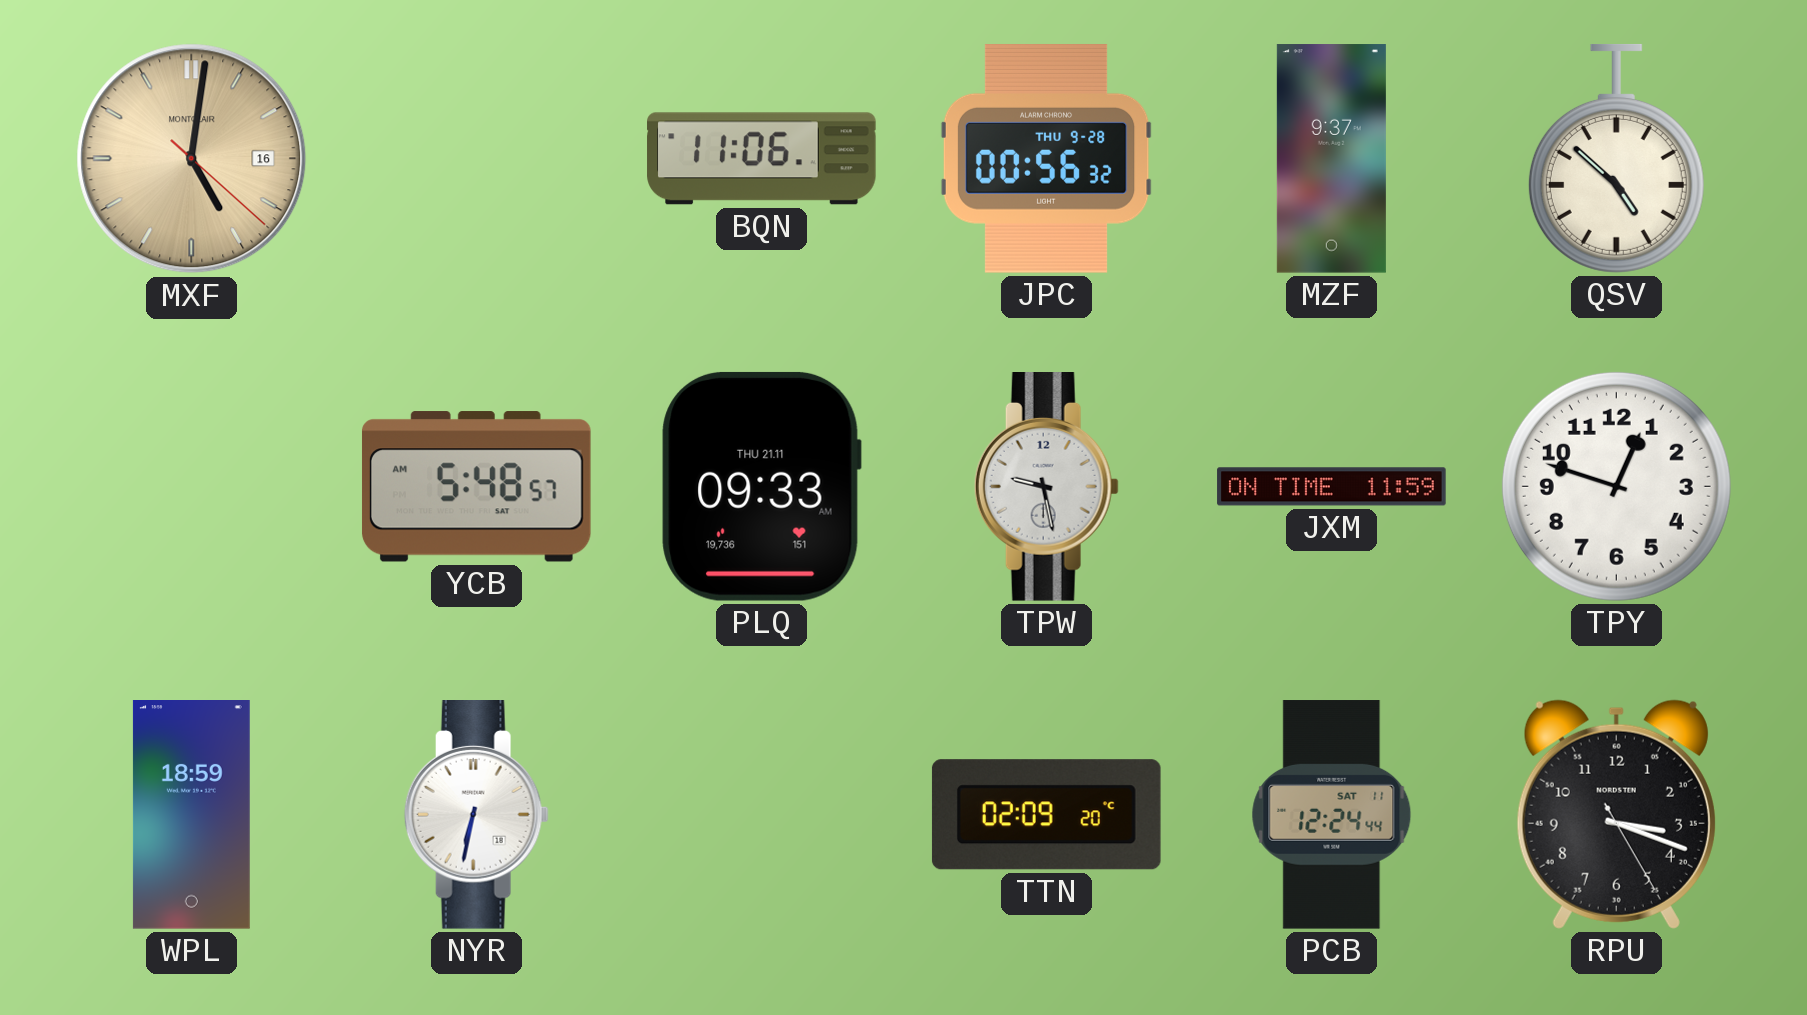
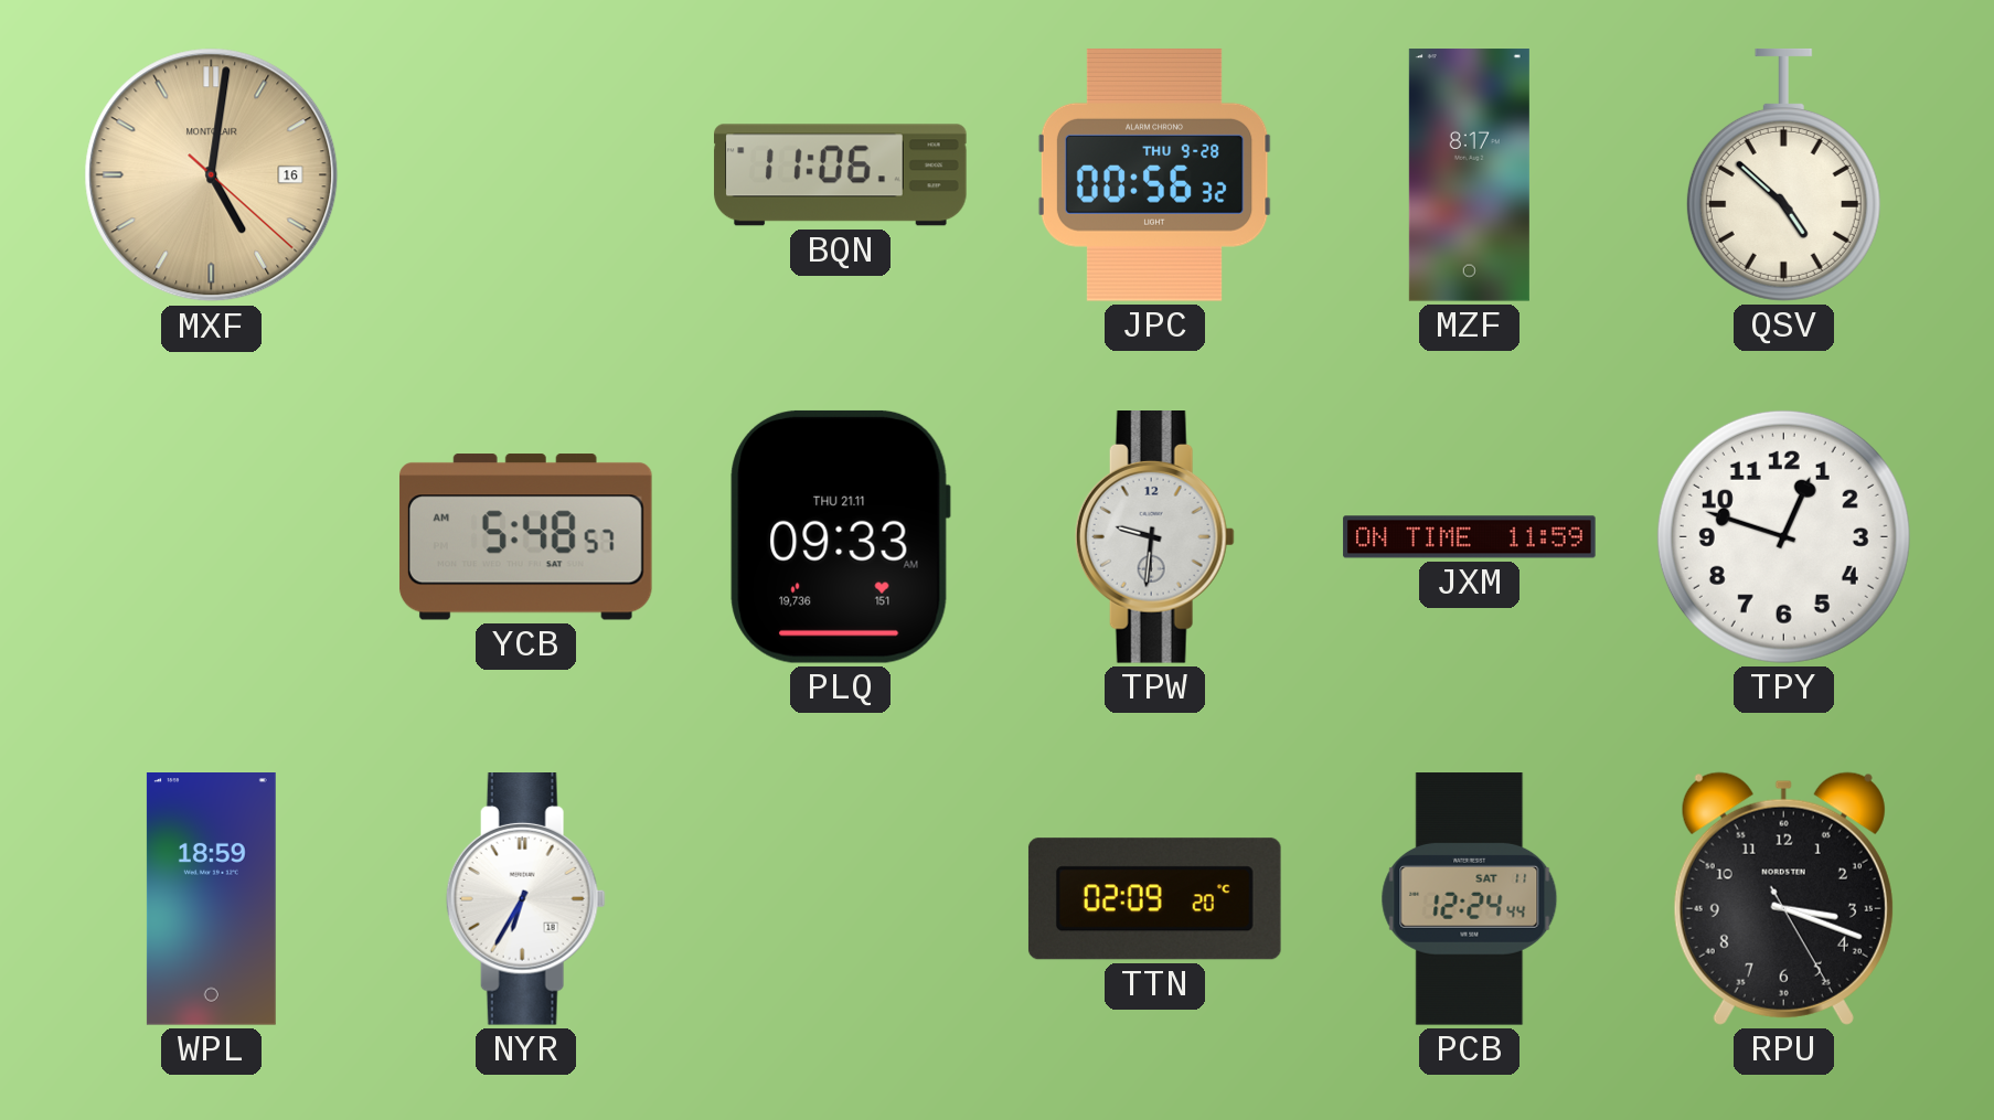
MZF: 9:37 -> 8:17 (1469, 175)
TPW: 9:28 -> 9:31 (1154, 537)
NYR: 6:32 -> 6:35 (525, 899)
